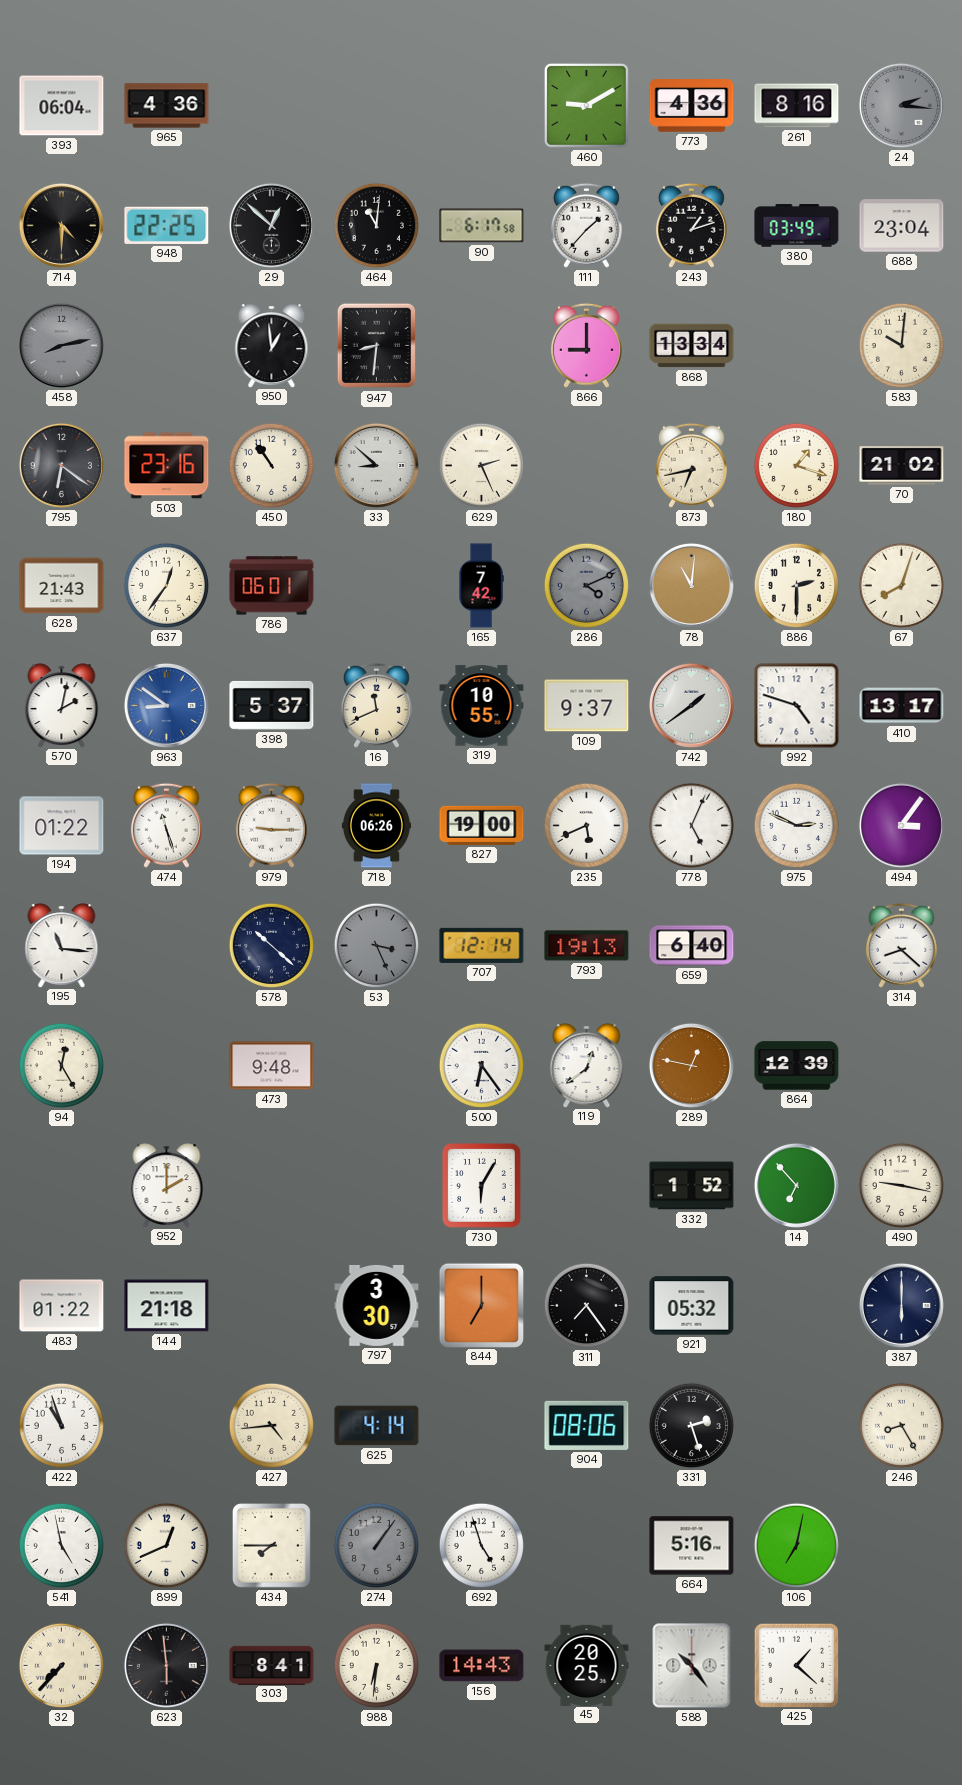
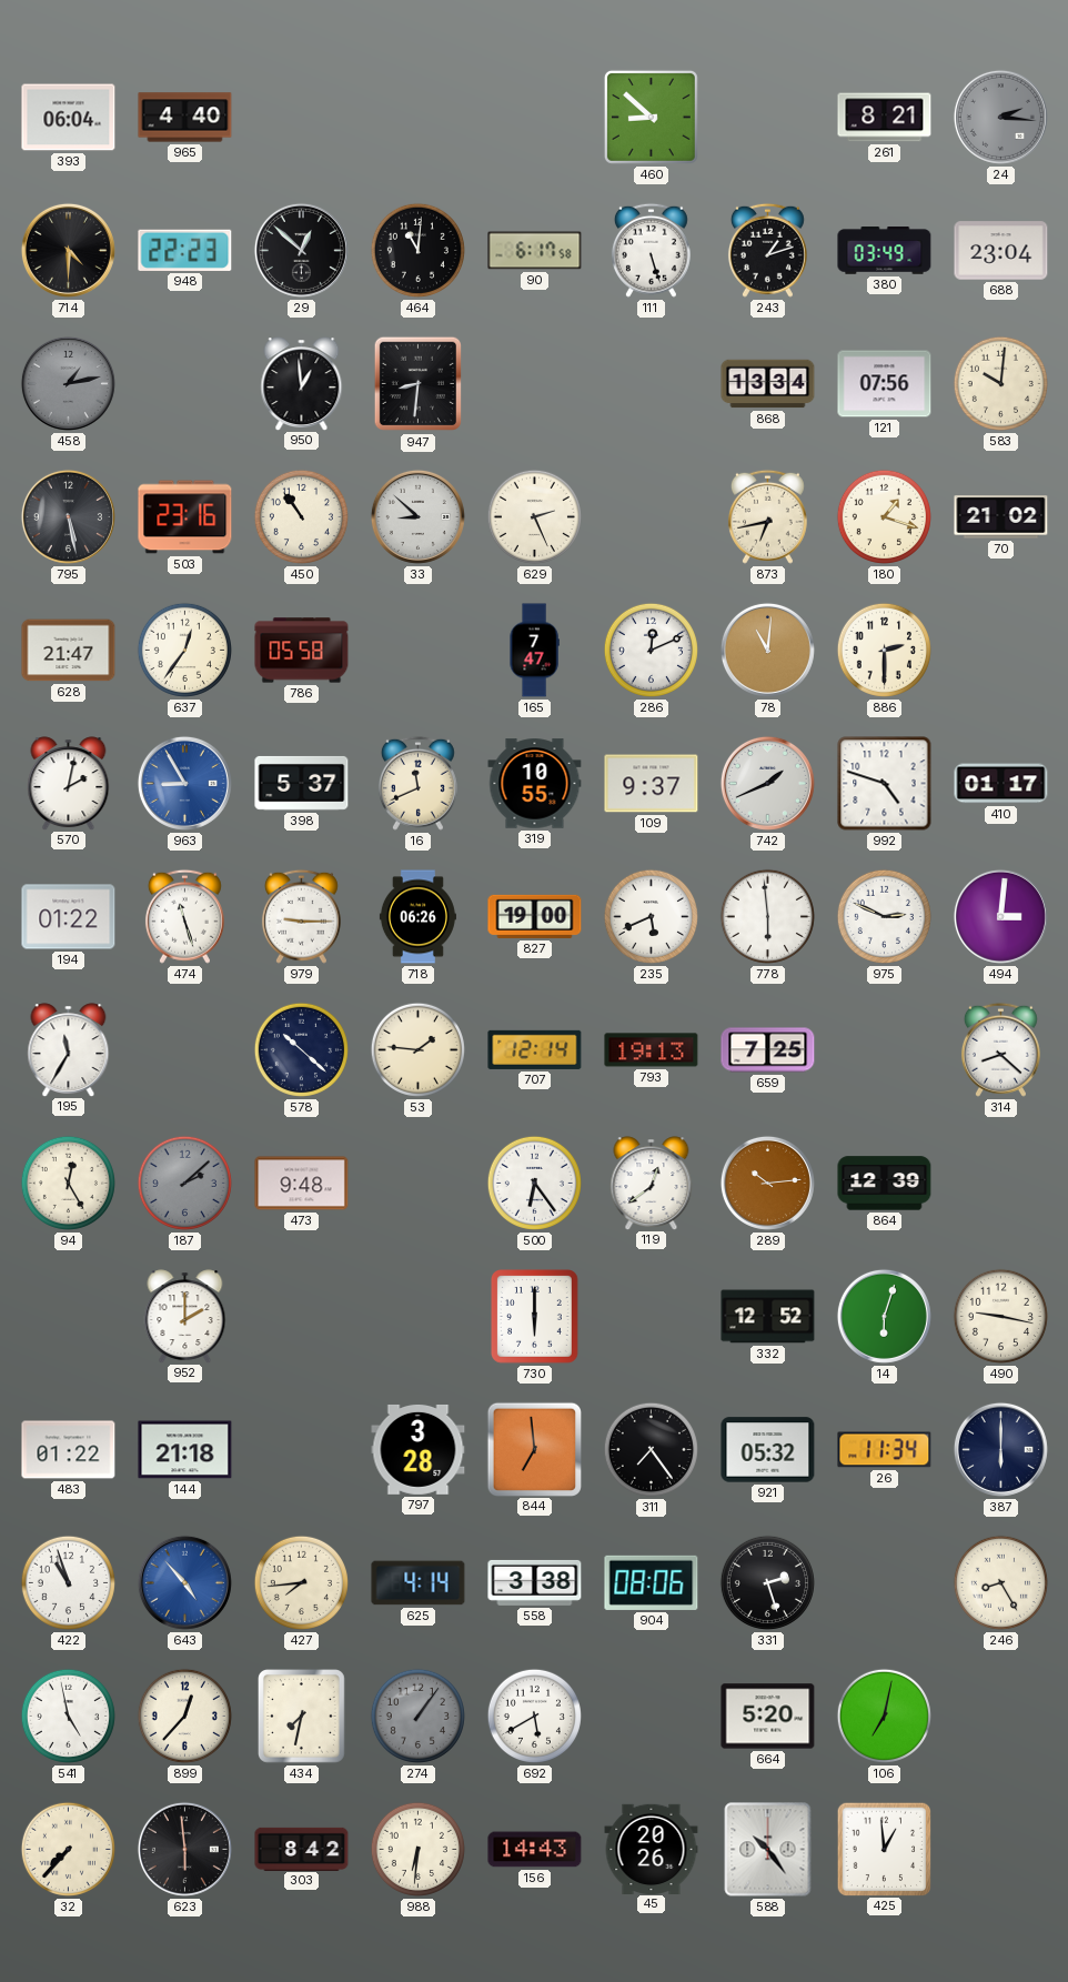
965: 4:36 -> 4:40 (185, 118)
460: 9:10 -> 8:52 (651, 117)
773: 4:36 -> none (692, 106)
261: 8:16 -> 8:21 (885, 118)
948: 22:25 -> 22:23 (185, 250)
111: 1:37 -> 5:27 (651, 250)
458: 8:13 -> 1:13 (68, 383)
866: 9:00 -> none (586, 345)
121: none -> 07:56 (885, 384)
795: 6:21 -> 5:28 (68, 516)
628: 21:43 -> 21:47 (69, 651)
786: 06:01 -> 05:58 (302, 651)
165: 7:42 -> 7:47 (534, 651)
286: 4:11 -> 12:11 (651, 650)
286 dial: grey -> white (651, 650)
67: 8:03 -> none (901, 585)
963: 8:51 -> 8:55 (184, 783)
742: 1:39 -> 1:41 (767, 783)
410: 13:17 -> 01:17 (1001, 784)
778: 5:04 -> 5:59 (767, 916)
494: 3:06 -> 3:01 (1000, 916)
195: 11:16 -> 11:35 (69, 1049)
53: 3:26 -> 1:46 (417, 1049)
53 dial: grey -> cream (417, 1049)
659: 6:40 -> 7:25 (768, 1050)
187: none -> 2:08 (184, 1183)
289: 12:47 -> 10:14 (767, 1183)
730: 6:05 -> 6:00 (535, 1317)
332: 1:52 -> 12:52 (768, 1317)
14: 6:53 -> 6:03 (884, 1316)
797: 3:30 -> 3:28 (419, 1449)
844: 7:00 -> 6:59 (534, 1449)
26: none -> 11:34 (885, 1450)
643: none -> 4:53 (184, 1582)
427: 4:44 -> 7:44 (301, 1582)
558: none -> 3:38 (535, 1582)
899: 12:41 -> 12:37 (184, 1716)
434: 7:45 -> 7:32 (302, 1717)
692: 4:57 -> 5:40 (534, 1716)
664: 5:16 -> 5:20 (768, 1717)
303: 8:41 -> 8:42 (302, 1849)
45: 20:25 -> 20:26 (652, 1849)
425: 1:22 -> 12:59 (884, 1849)
